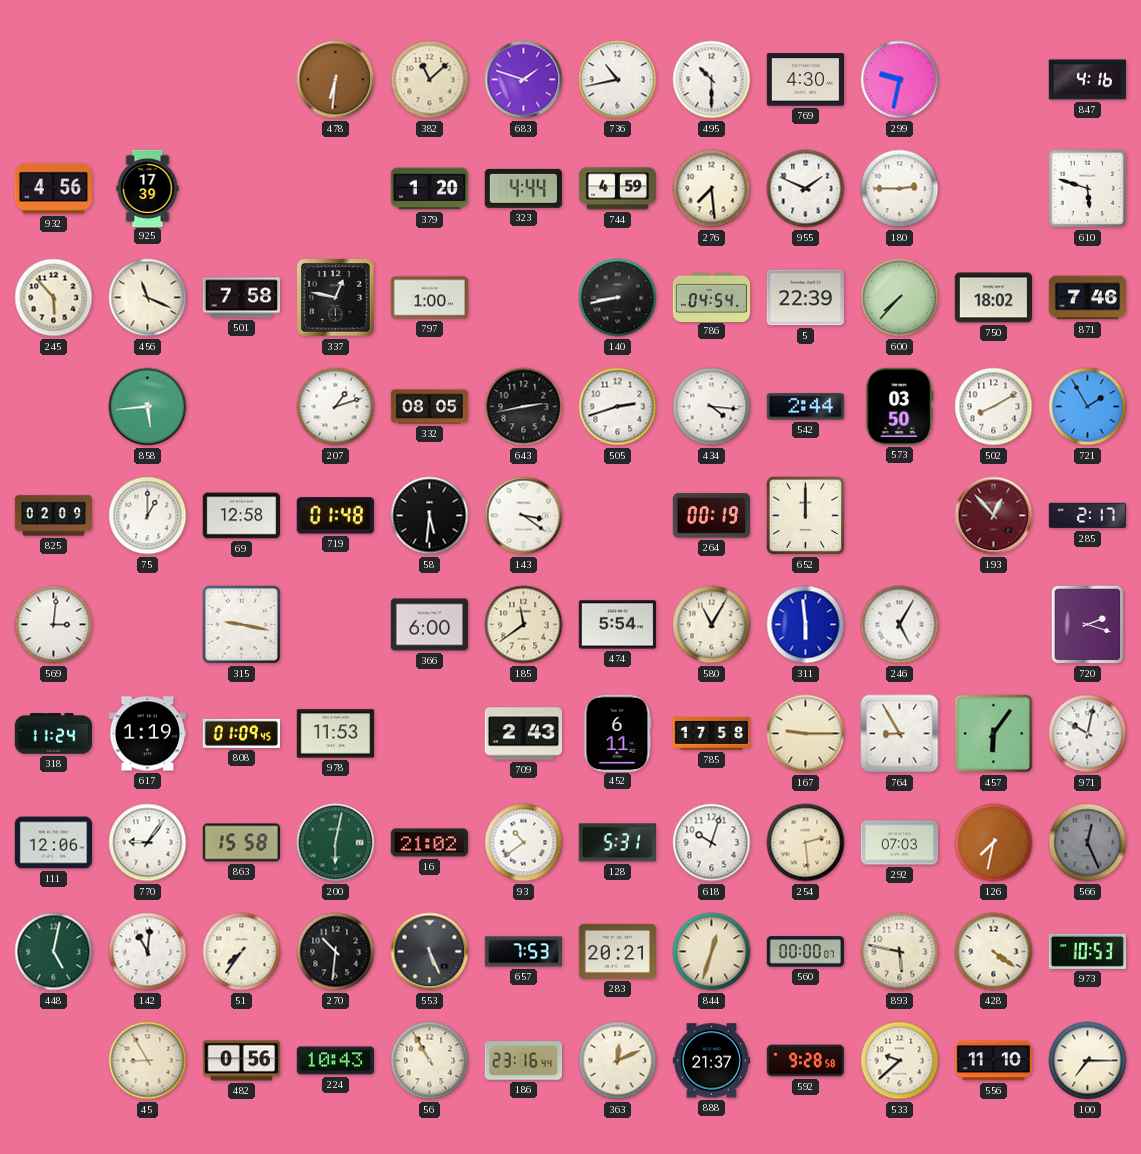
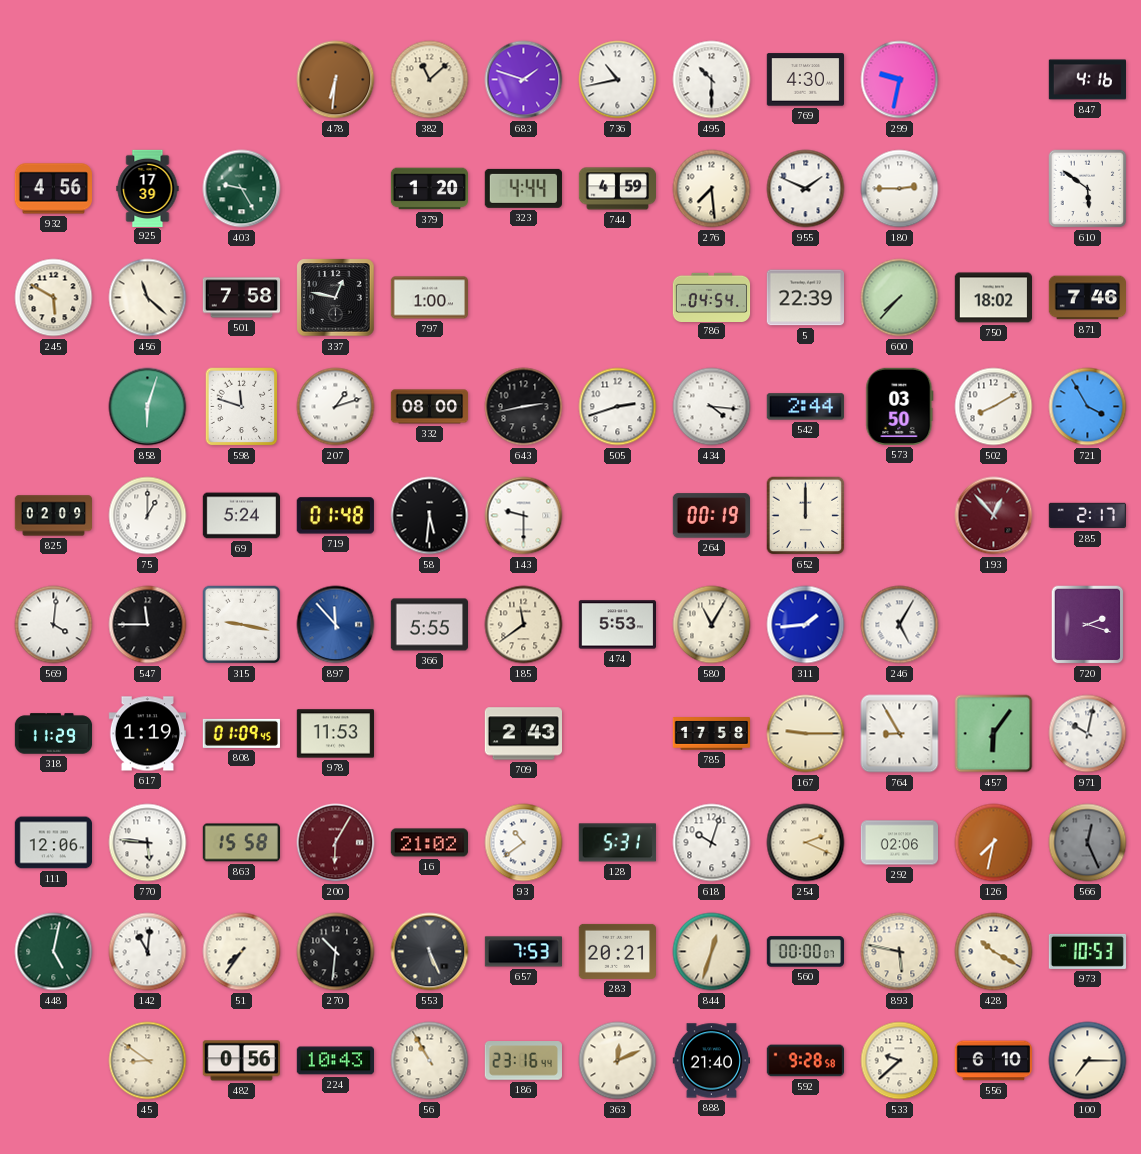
403: none -> 9:25 (242, 189)
610: 5:48 -> 5:51 (1088, 189)
245: 5:53 -> 5:50 (54, 298)
456: 11:19 -> 11:22 (148, 298)
140: 8:43 -> none (618, 298)
858: 5:44 -> 6:03 (148, 407)
598: none -> 11:48 (242, 407)
332: 08:05 -> 08:00 (430, 407)
721: 1:55 -> 3:55 (1088, 407)
69: 12:58 -> 5:24 (241, 516)
143: 3:21 -> 9:30 (524, 516)
569: 3:01 -> 4:01 (54, 625)
547: none -> 11:45 (148, 625)
897: none -> 11:53 (336, 625)
366: 6:00 -> 5:55 (429, 625)
474: 5:54 -> 5:53 (617, 625)
311: 5:59 -> 1:44 (806, 625)
318: 11:24 -> 11:29 (54, 734)
452: 6:11 -> none (617, 733)
770: 9:06 -> 5:46 (148, 843)
200: 6:02 -> 6:05 (336, 843)
200 dial: green -> burgundy (336, 843)
254: 2:29 -> 2:19 (806, 843)
292: 07:03 -> 02:06 (899, 843)
428: 4:21 -> 10:20 (994, 952)
45: 8:55 -> 8:51 (148, 1061)
888: 21:37 -> 21:40 (711, 1061)
556: 11:10 -> 6:10 (993, 1061)
